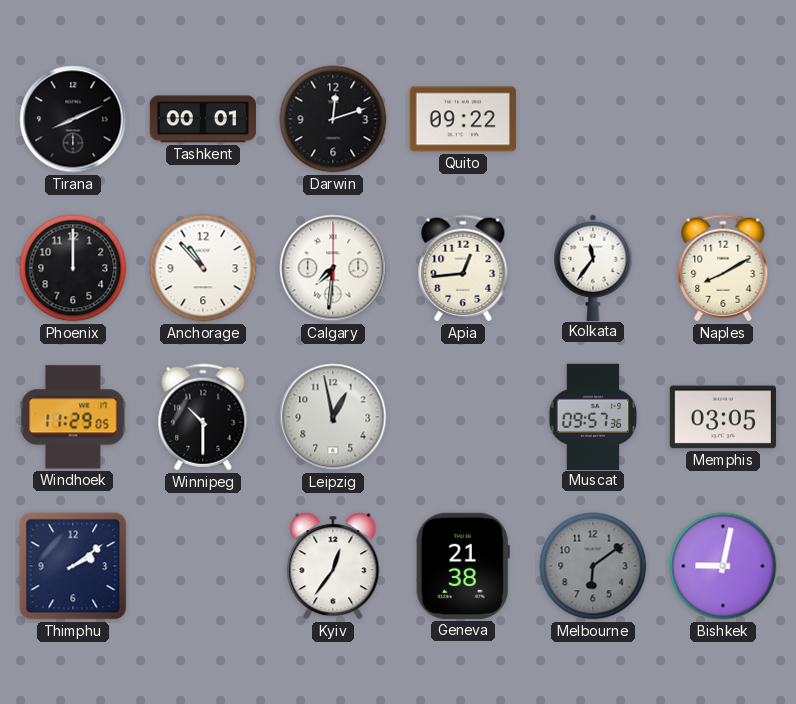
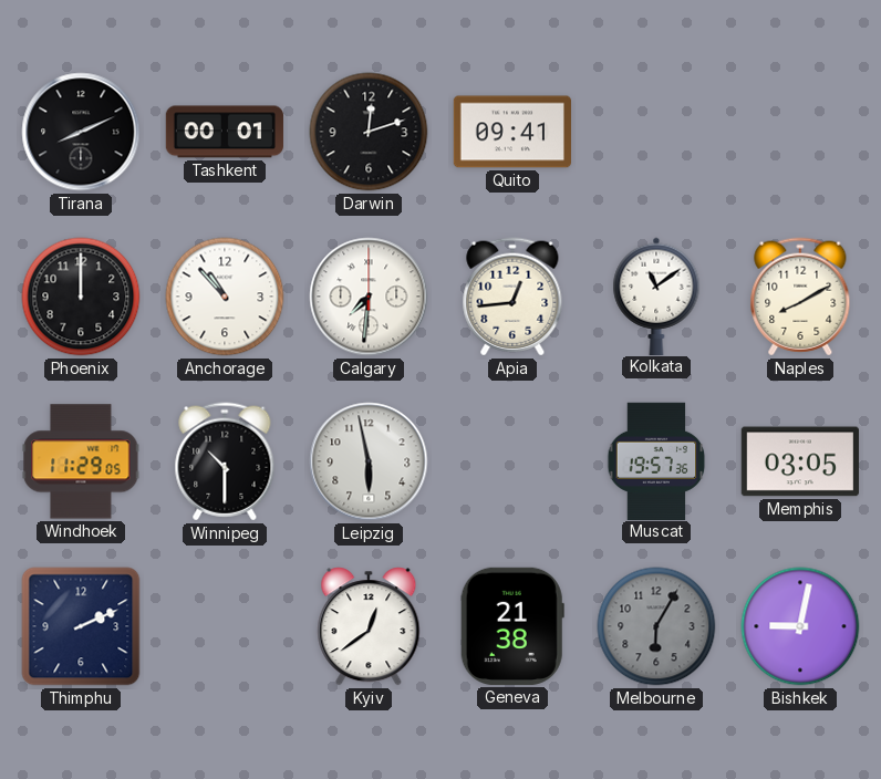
Quito: 09:22 -> 09:41 (511, 132)
Kolkata: 11:36 -> 11:09 (656, 295)
Leipzig: 12:58 -> 5:58 (369, 461)
Muscat: 09:57 -> 19:57 (656, 460)
Thimphu: 2:09 -> 2:11 (81, 626)
Kyiv: 12:36 -> 12:39 (369, 626)
Melbourne: 6:09 -> 6:05 (656, 626)
